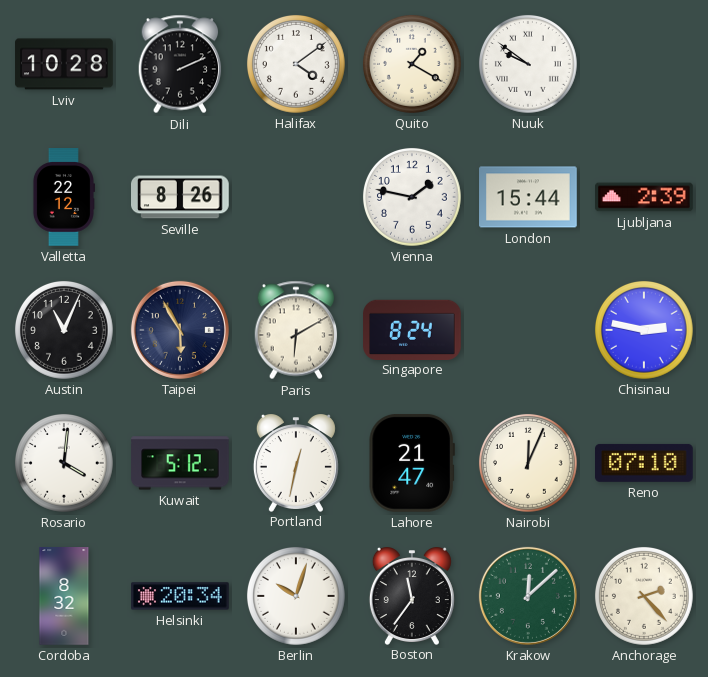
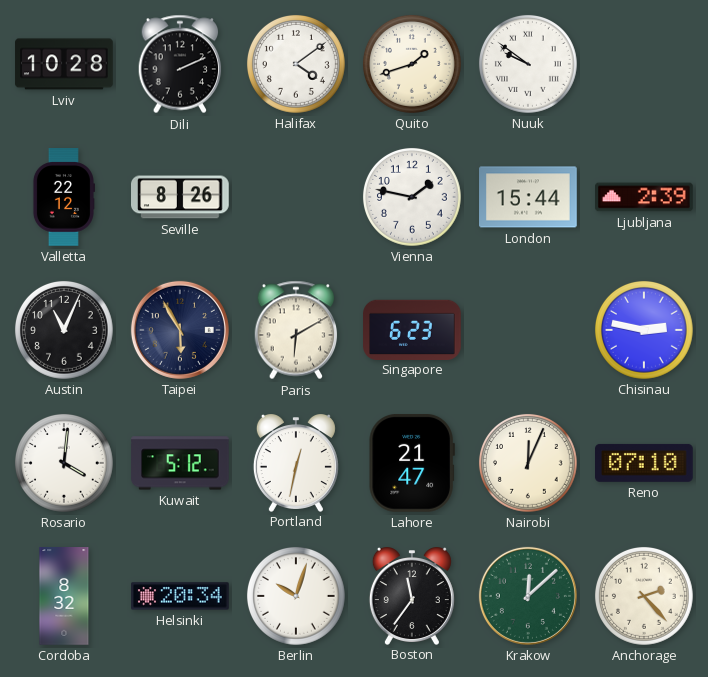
Quito: 1:20 -> 1:42 (412, 64)
Singapore: 8:24 -> 6:23 (412, 329)
